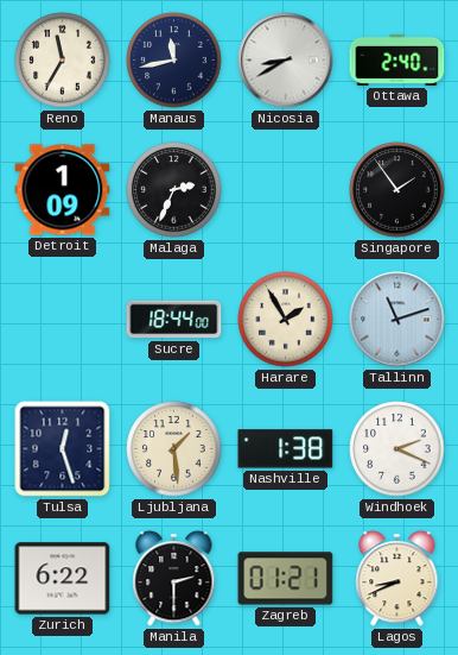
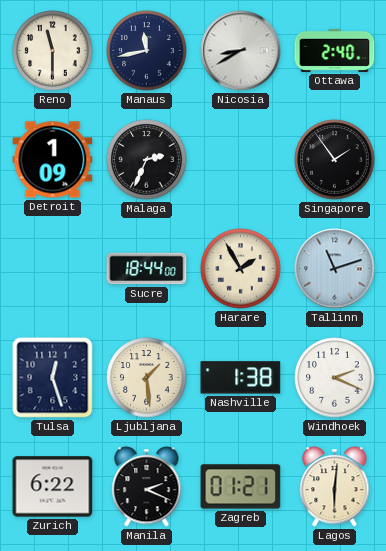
Reno: 11:35 -> 11:30 (53, 51)
Manila: 2:30 -> 2:19 (147, 487)
Lagos: 8:41 -> 6:01 (335, 487)
